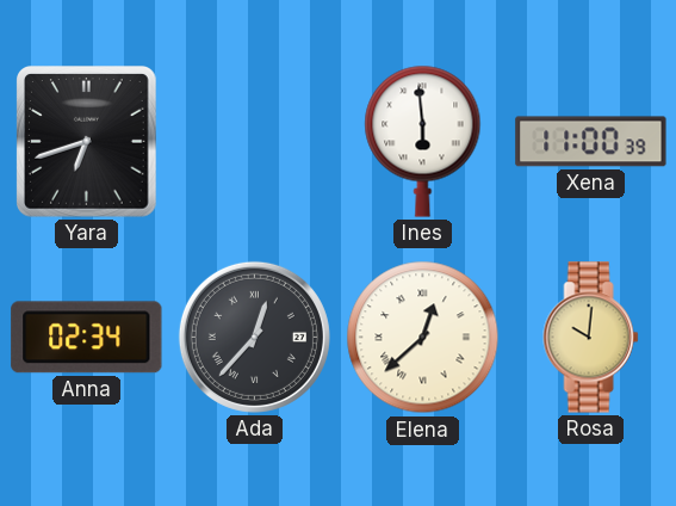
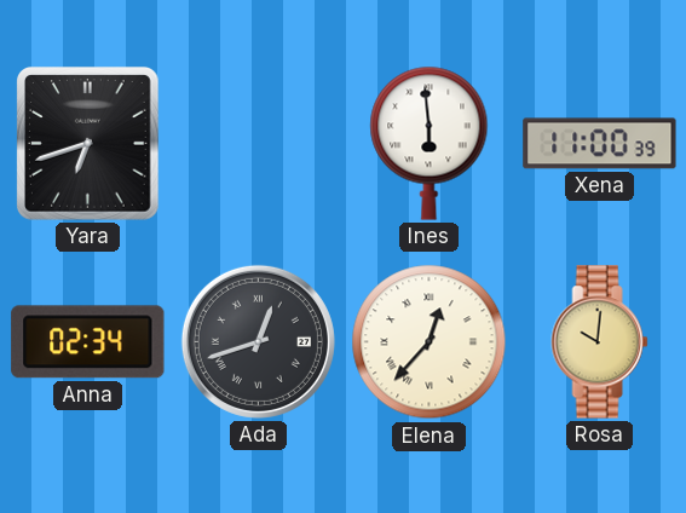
Ada: 12:37 -> 12:42 (258, 341)
Elena: 12:38 -> 12:37 (430, 342)
